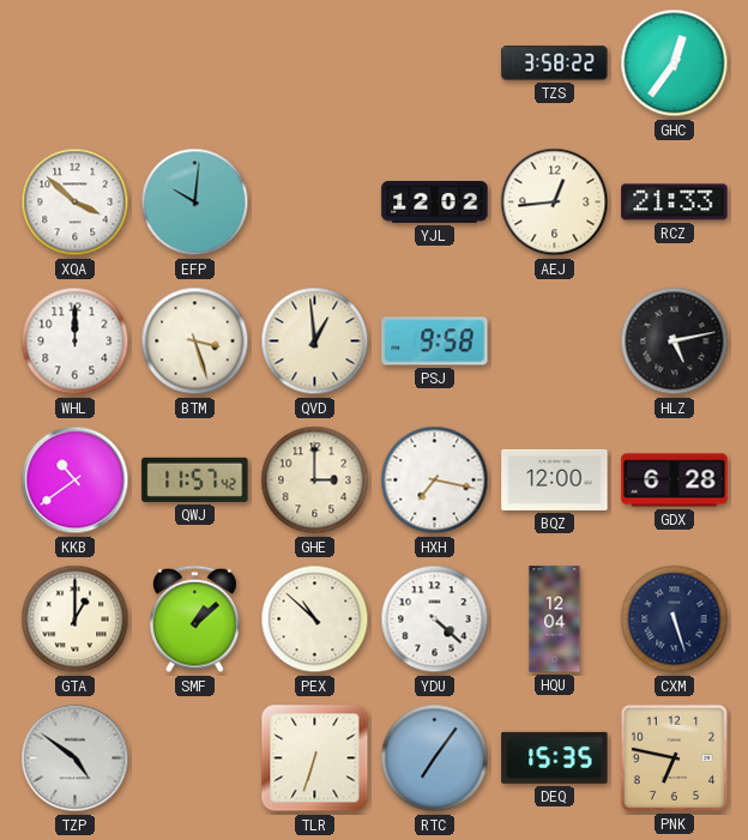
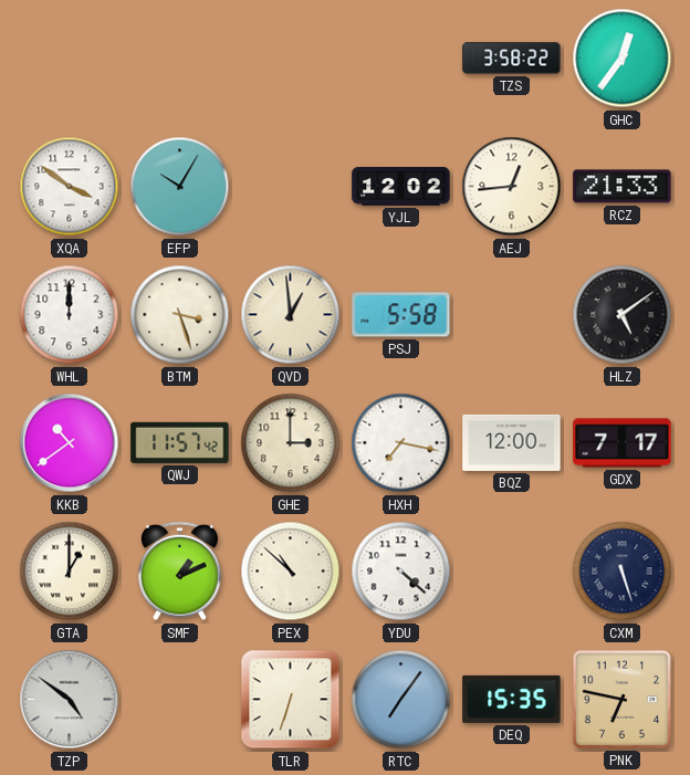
XQA: 3:52 -> 3:51 (70, 187)
EFP: 10:01 -> 10:05 (180, 187)
PSJ: 9:58 -> 5:58 (401, 315)
HLZ: 5:13 -> 5:09 (623, 315)
GDX: 6:28 -> 7:17 (623, 443)
SMF: 1:08 -> 1:11 (180, 572)
HQU: 12:04 -> none (555, 620)
